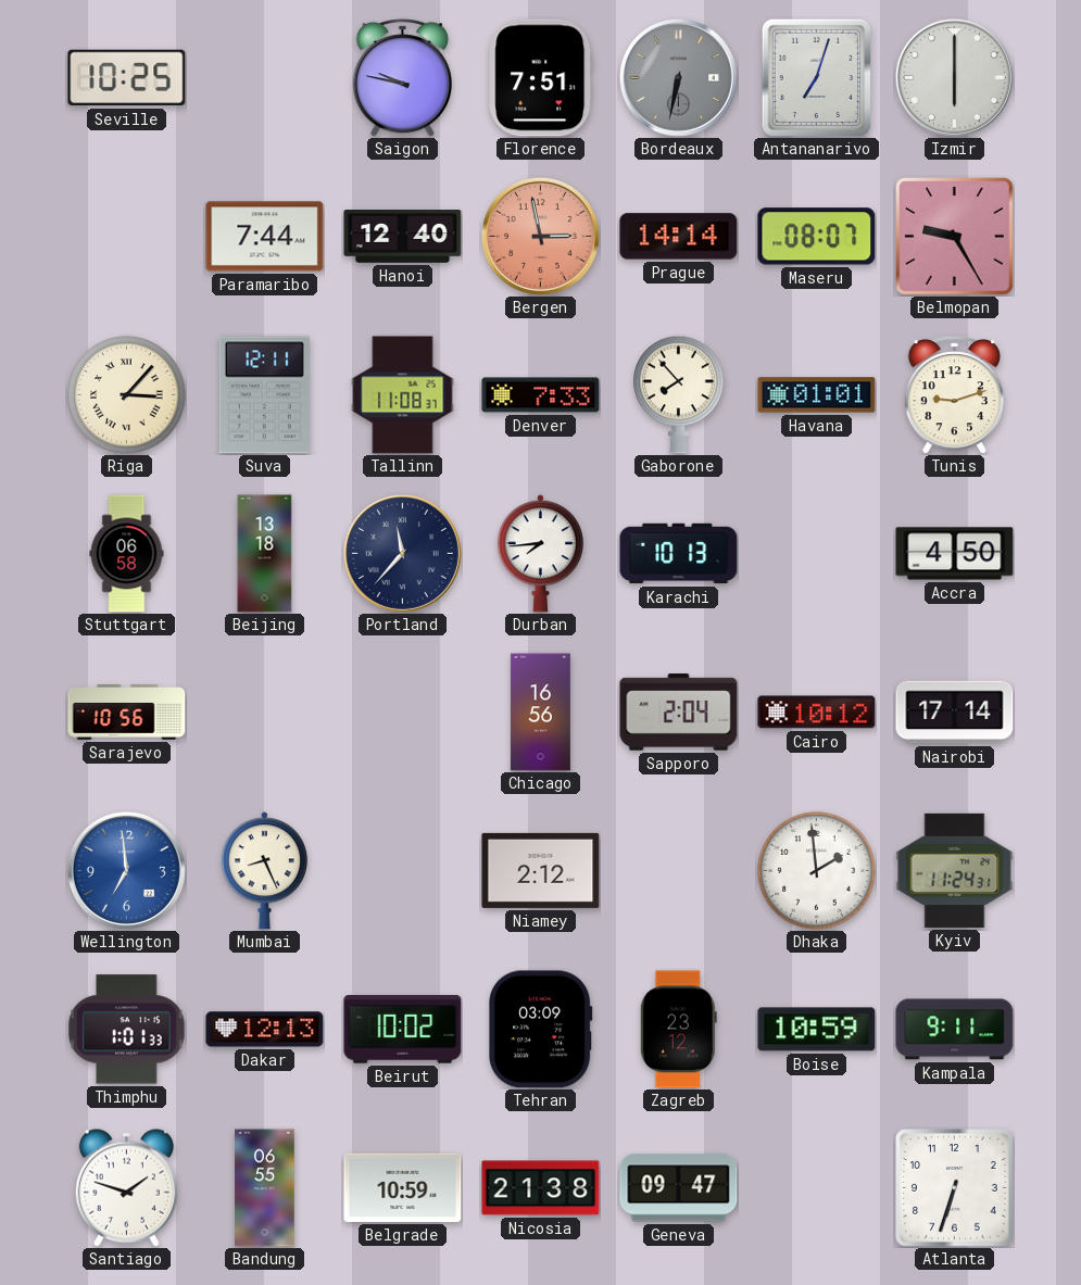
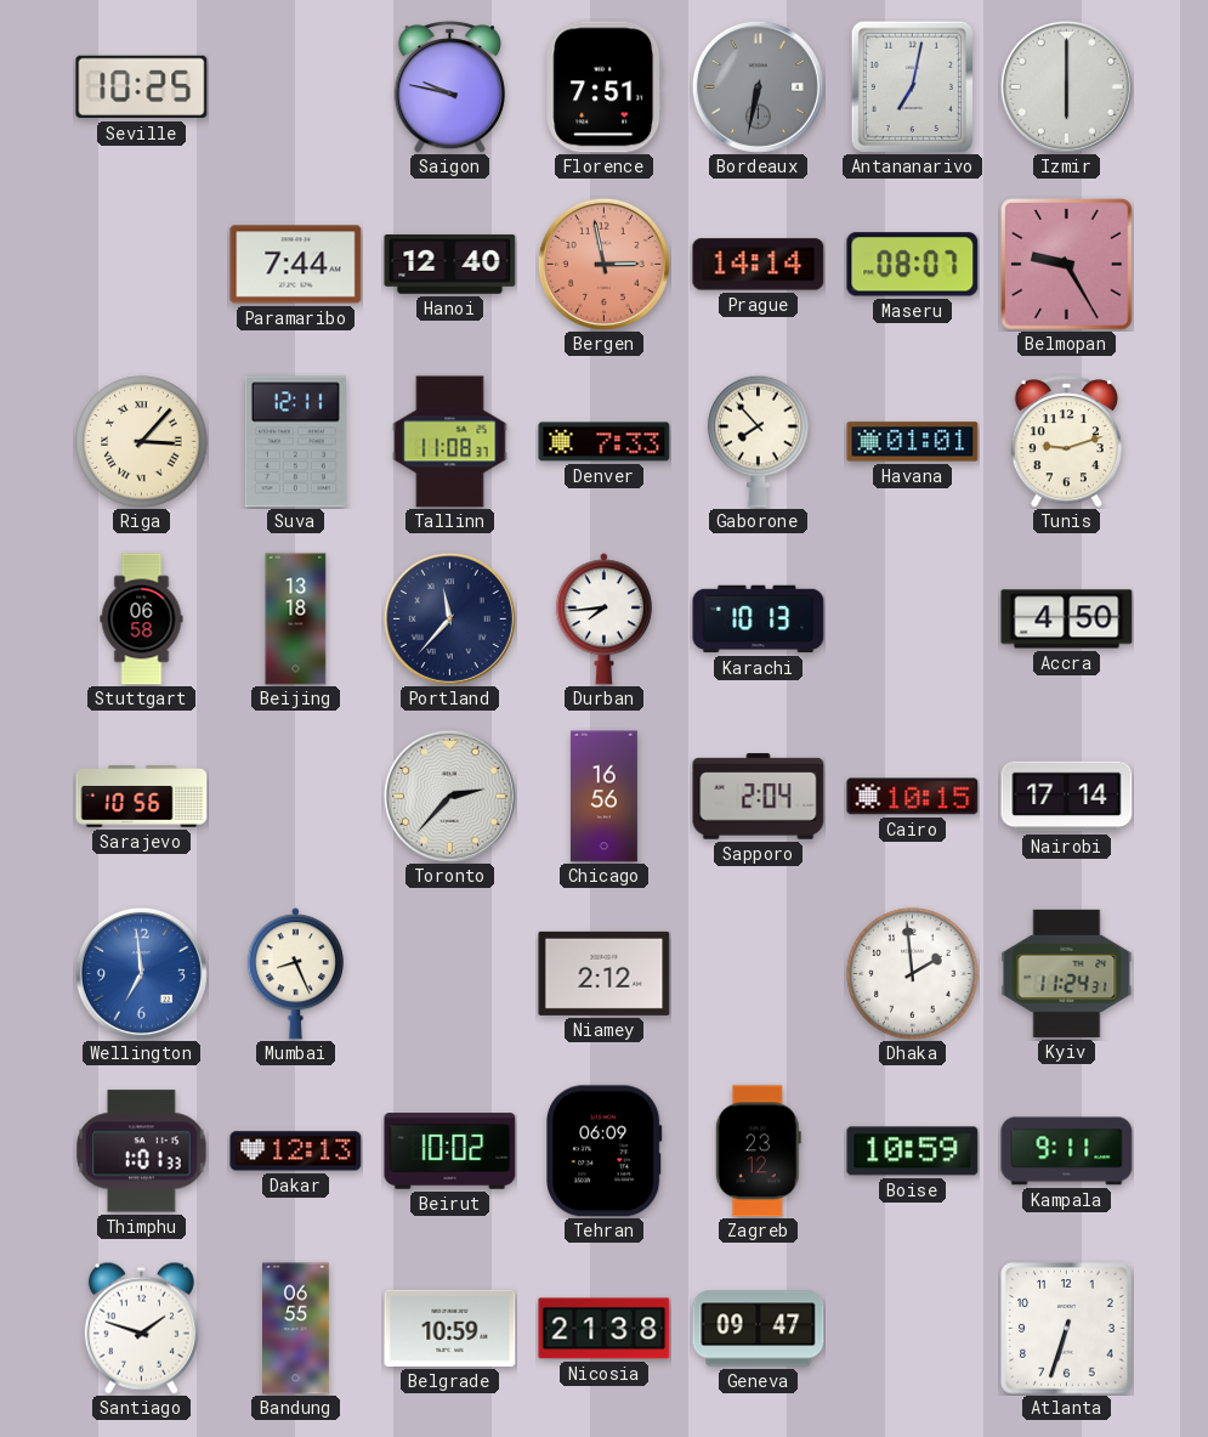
Antananarivo: 7:03 -> 7:02 (912, 86)
Toronto: none -> 2:37 (449, 796)
Cairo: 10:12 -> 10:15 (913, 797)
Tehran: 03:09 -> 06:09 (605, 1152)
